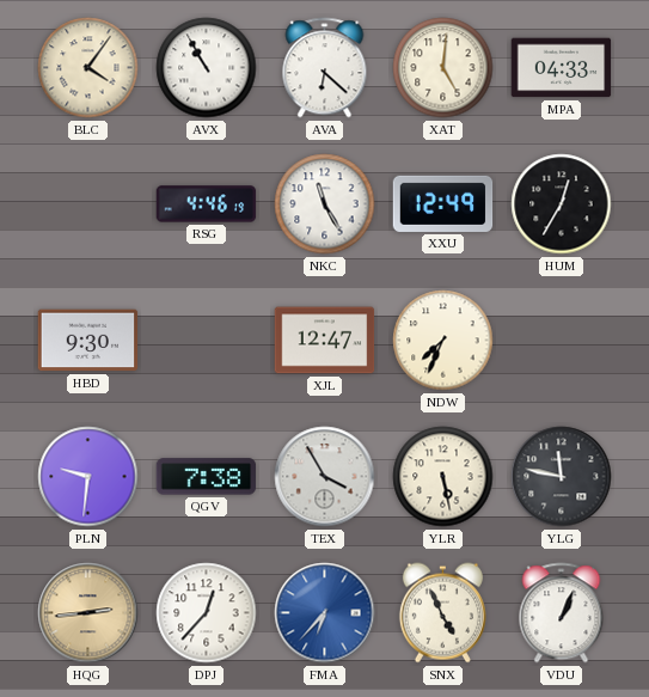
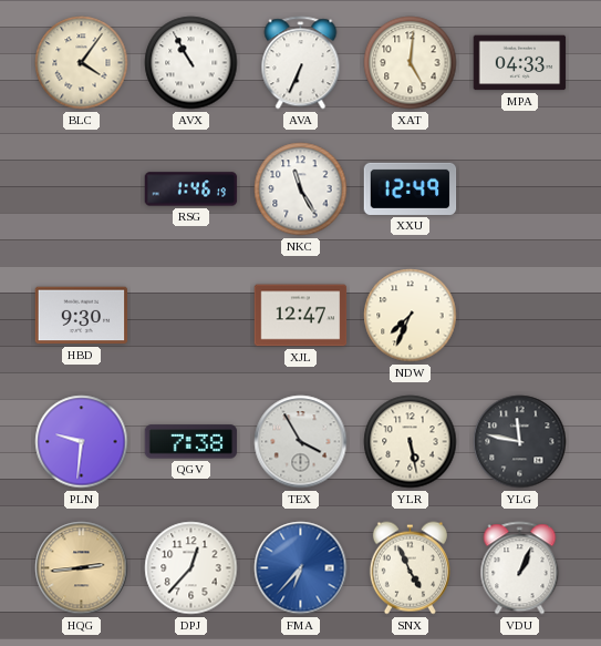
AVA: 6:22 -> 6:34 (301, 63)
RSG: 4:46 -> 1:46 (191, 189)
HUM: 12:35 -> none (562, 204)
